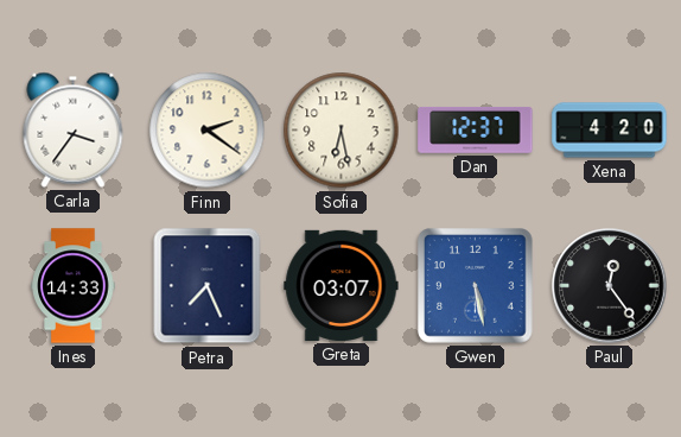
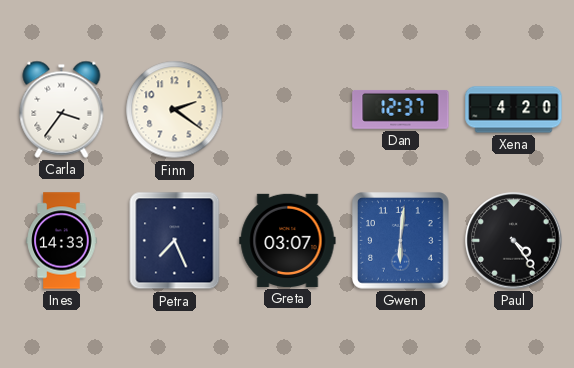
Sofia: 6:28 -> none (342, 131)
Gwen: 5:28 -> 6:01 (401, 241)
Paul: 12:24 -> 4:24 (514, 241)
